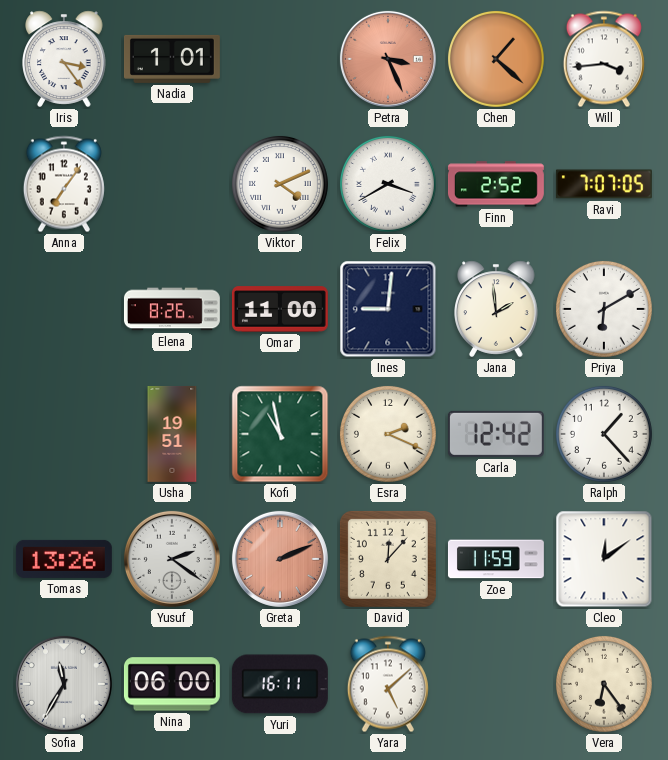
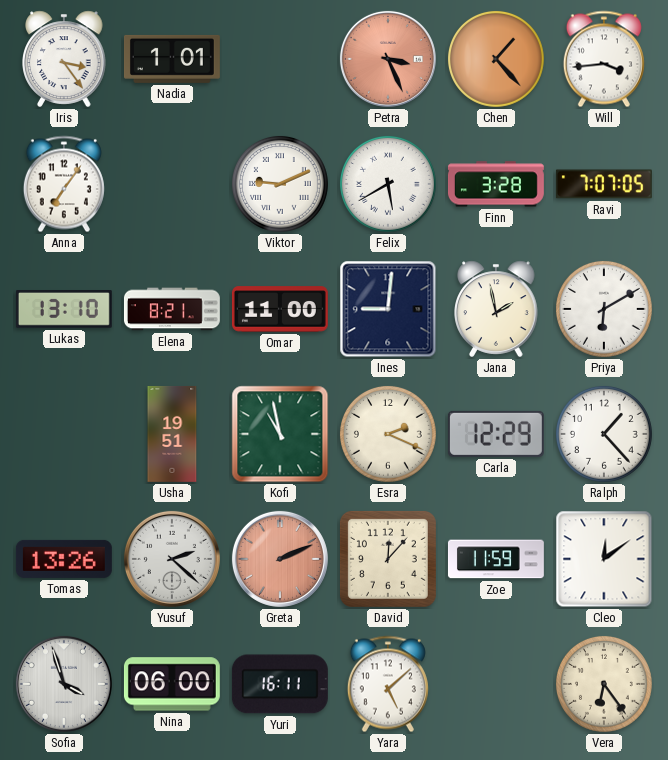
Chen: 1:22 -> 1:23 (496, 59)
Viktor: 4:11 -> 9:11 (280, 184)
Felix: 3:40 -> 5:40 (388, 184)
Finn: 2:52 -> 3:28 (496, 184)
Lukas: none -> 13:10 (64, 310)
Elena: 8:26 -> 8:21 (172, 309)
Jana: 1:59 -> 1:58 (496, 309)
Carla: 12:42 -> 12:29 (496, 434)
Yusuf: 2:21 -> 2:22 (172, 559)
Sofia: 11:35 -> 3:57 (64, 684)
